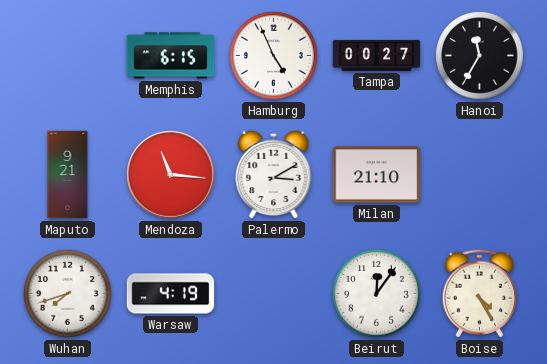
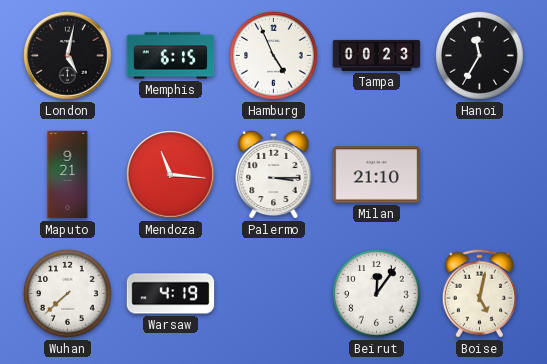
London: none -> 5:02 (68, 56)
Tampa: 00:27 -> 00:23 (377, 55)
Palermo: 3:10 -> 3:15 (274, 174)
Wuhan: 7:42 -> 7:38 (68, 294)
Boise: 4:25 -> 5:02 (479, 294)
